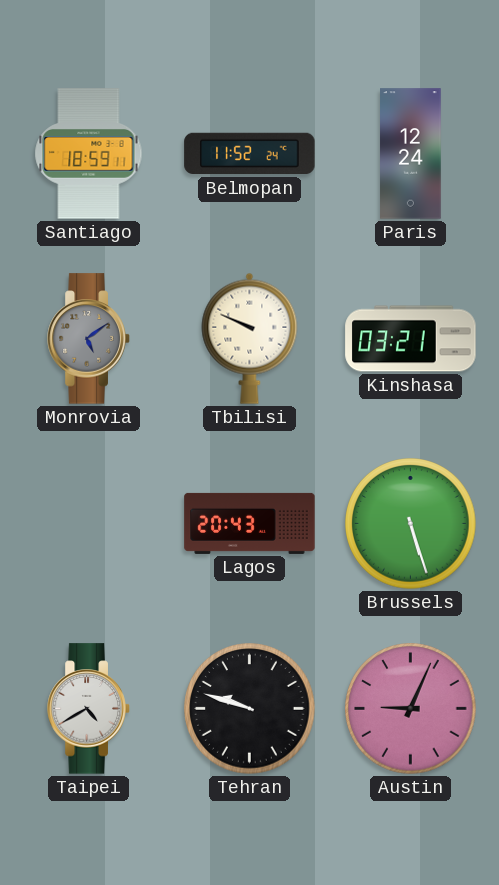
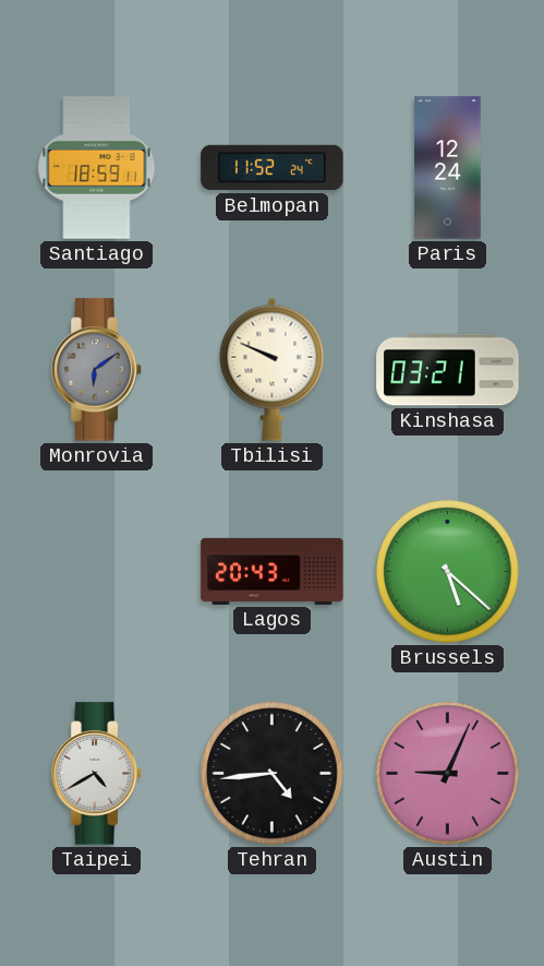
Monrovia: 5:09 -> 6:09 (97, 370)
Brussels: 5:27 -> 5:22 (448, 572)
Tehran: 9:48 -> 4:44 (273, 774)
